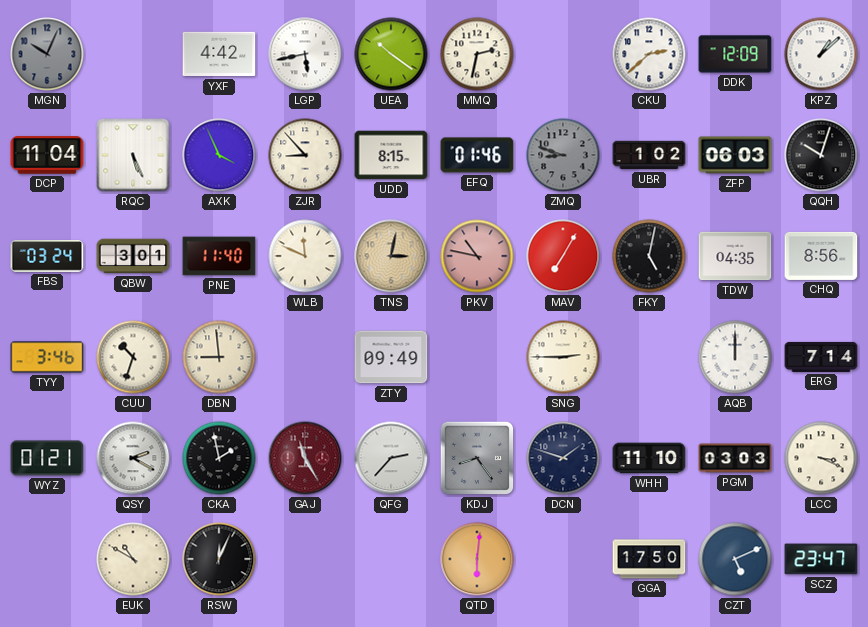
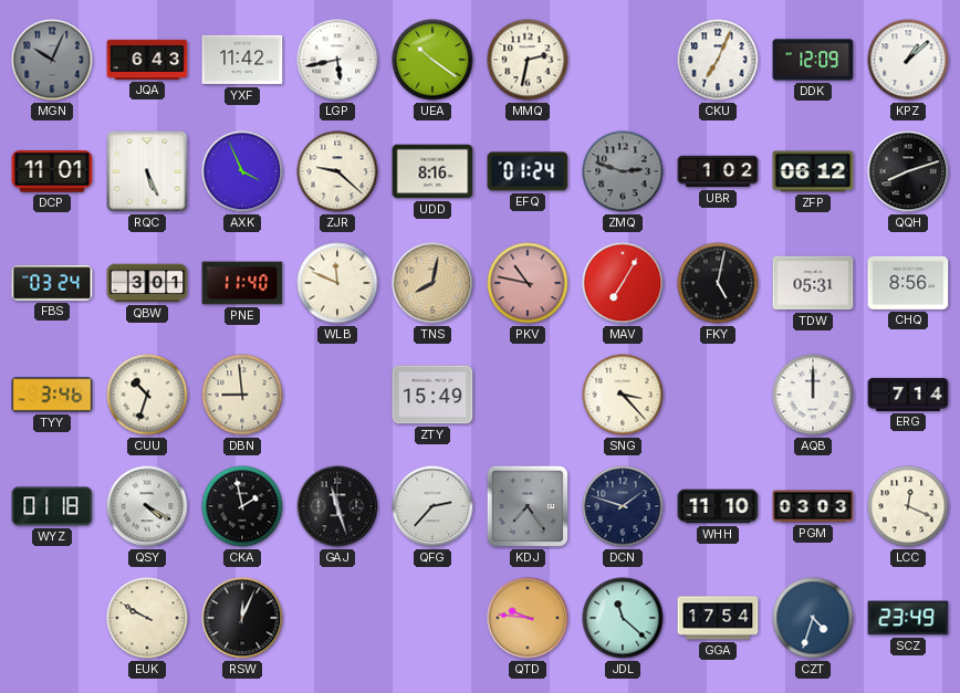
JQA: none -> 6:43 (147, 60)
YXF: 4:42 -> 11:42 (242, 60)
CKU: 2:38 -> 7:04 (718, 60)
DCP: 11:04 -> 11:01 (52, 171)
ZJR: 8:53 -> 9:22 (337, 171)
UDD: 8:15 -> 8:16 (432, 171)
EFQ: 01:46 -> 01:24 (528, 171)
ZMQ: 8:48 -> 2:48 (623, 171)
ZFP: 06:03 -> 06:12 (813, 171)
QQH: 10:03 -> 8:12 (908, 171)
TNS: 3:02 -> 8:02 (432, 283)
TDW: 04:35 -> 05:31 (813, 283)
ZTY: 09:49 -> 15:49 (432, 395)
SNG: 2:45 -> 3:23 (623, 395)
WYZ: 01:21 -> 01:18 (52, 506)
QSY: 2:20 -> 4:20 (147, 506)
GAJ: 11:25 -> 11:27 (337, 506)
GAJ dial: burgundy -> black (337, 506)
KDJ: 8:24 -> 7:24 (528, 506)
LCC: 3:19 -> 12:19 (908, 506)
EUK: 10:50 -> 9:50 (147, 618)
QTD: 6:01 -> 9:46 (528, 618)
JDL: none -> 11:22 (623, 618)
GGA: 17:50 -> 17:54 (718, 618)
CZT: 5:11 -> 4:33 (813, 618)
SCZ: 23:47 -> 23:49 (908, 618)
